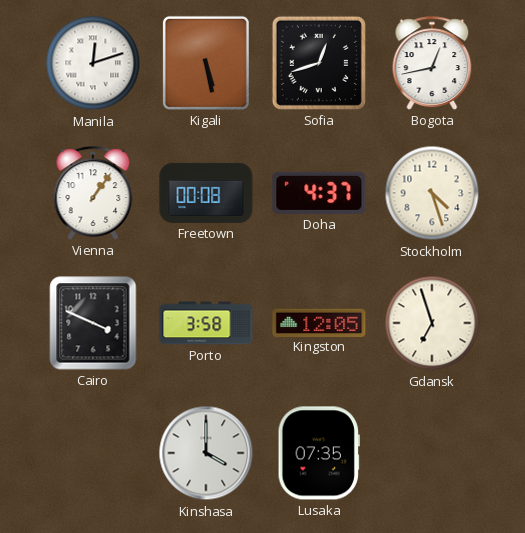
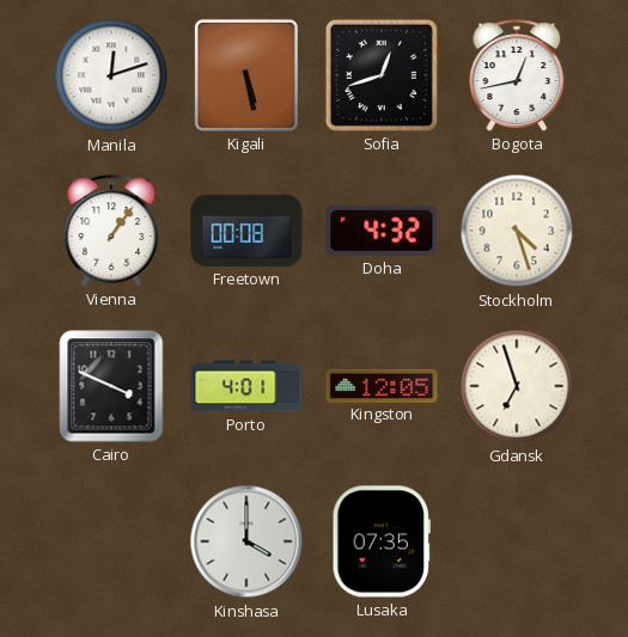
Doha: 4:37 -> 4:32 (382, 231)
Porto: 3:58 -> 4:01 (246, 386)
